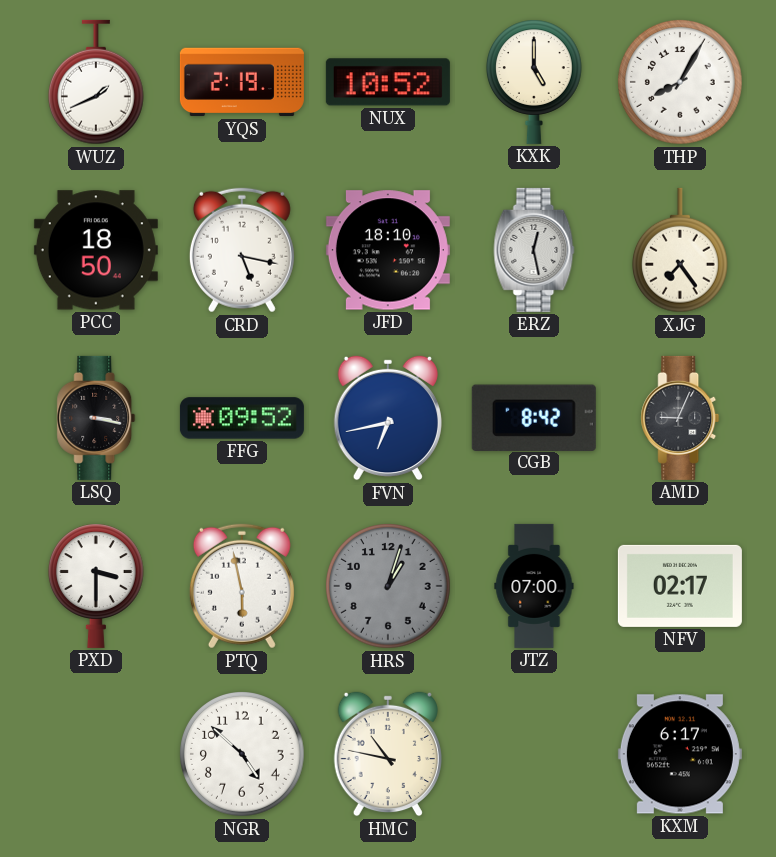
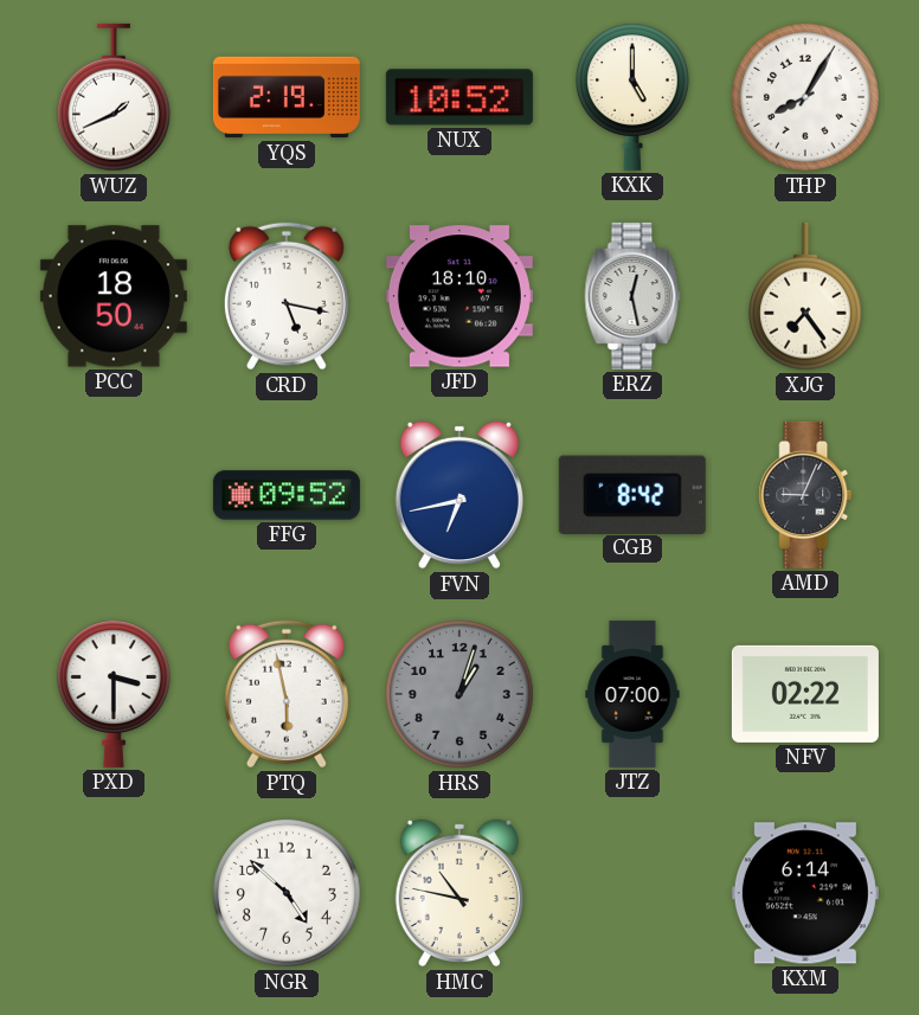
LSQ: 3:17 -> none (96, 418)
NFV: 02:17 -> 02:22 (805, 694)
KXM: 6:17 -> 6:14 (805, 893)
